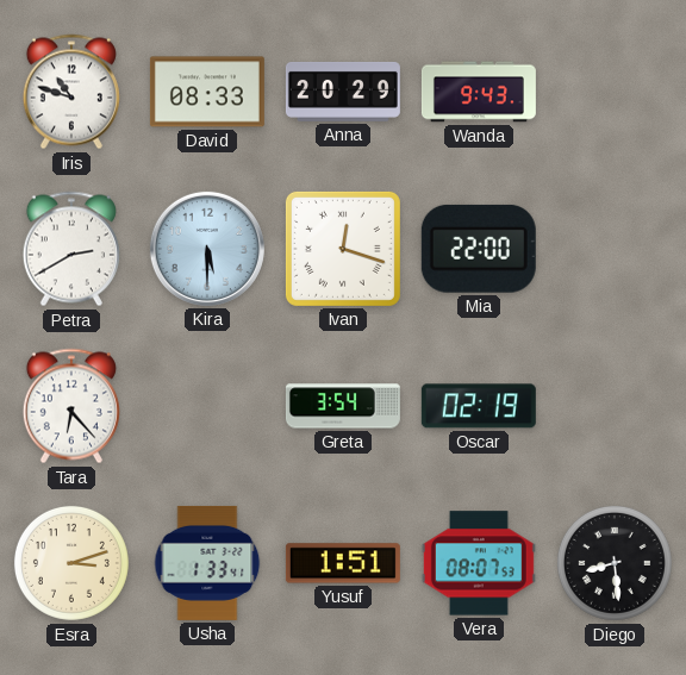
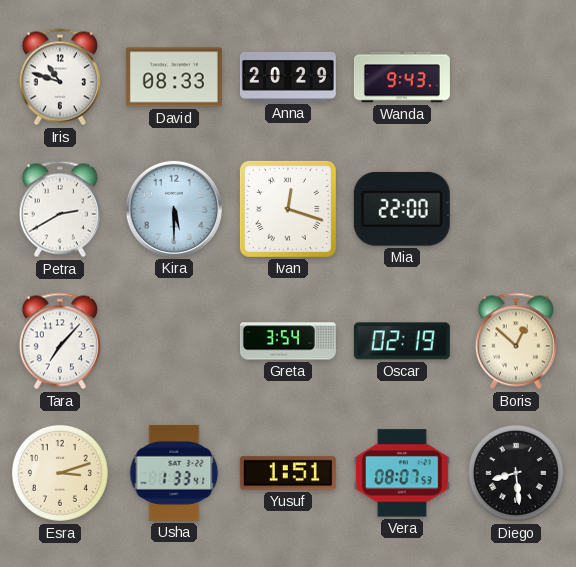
Tara: 6:23 -> 7:07 (60, 341)
Boris: none -> 12:52 (516, 341)
